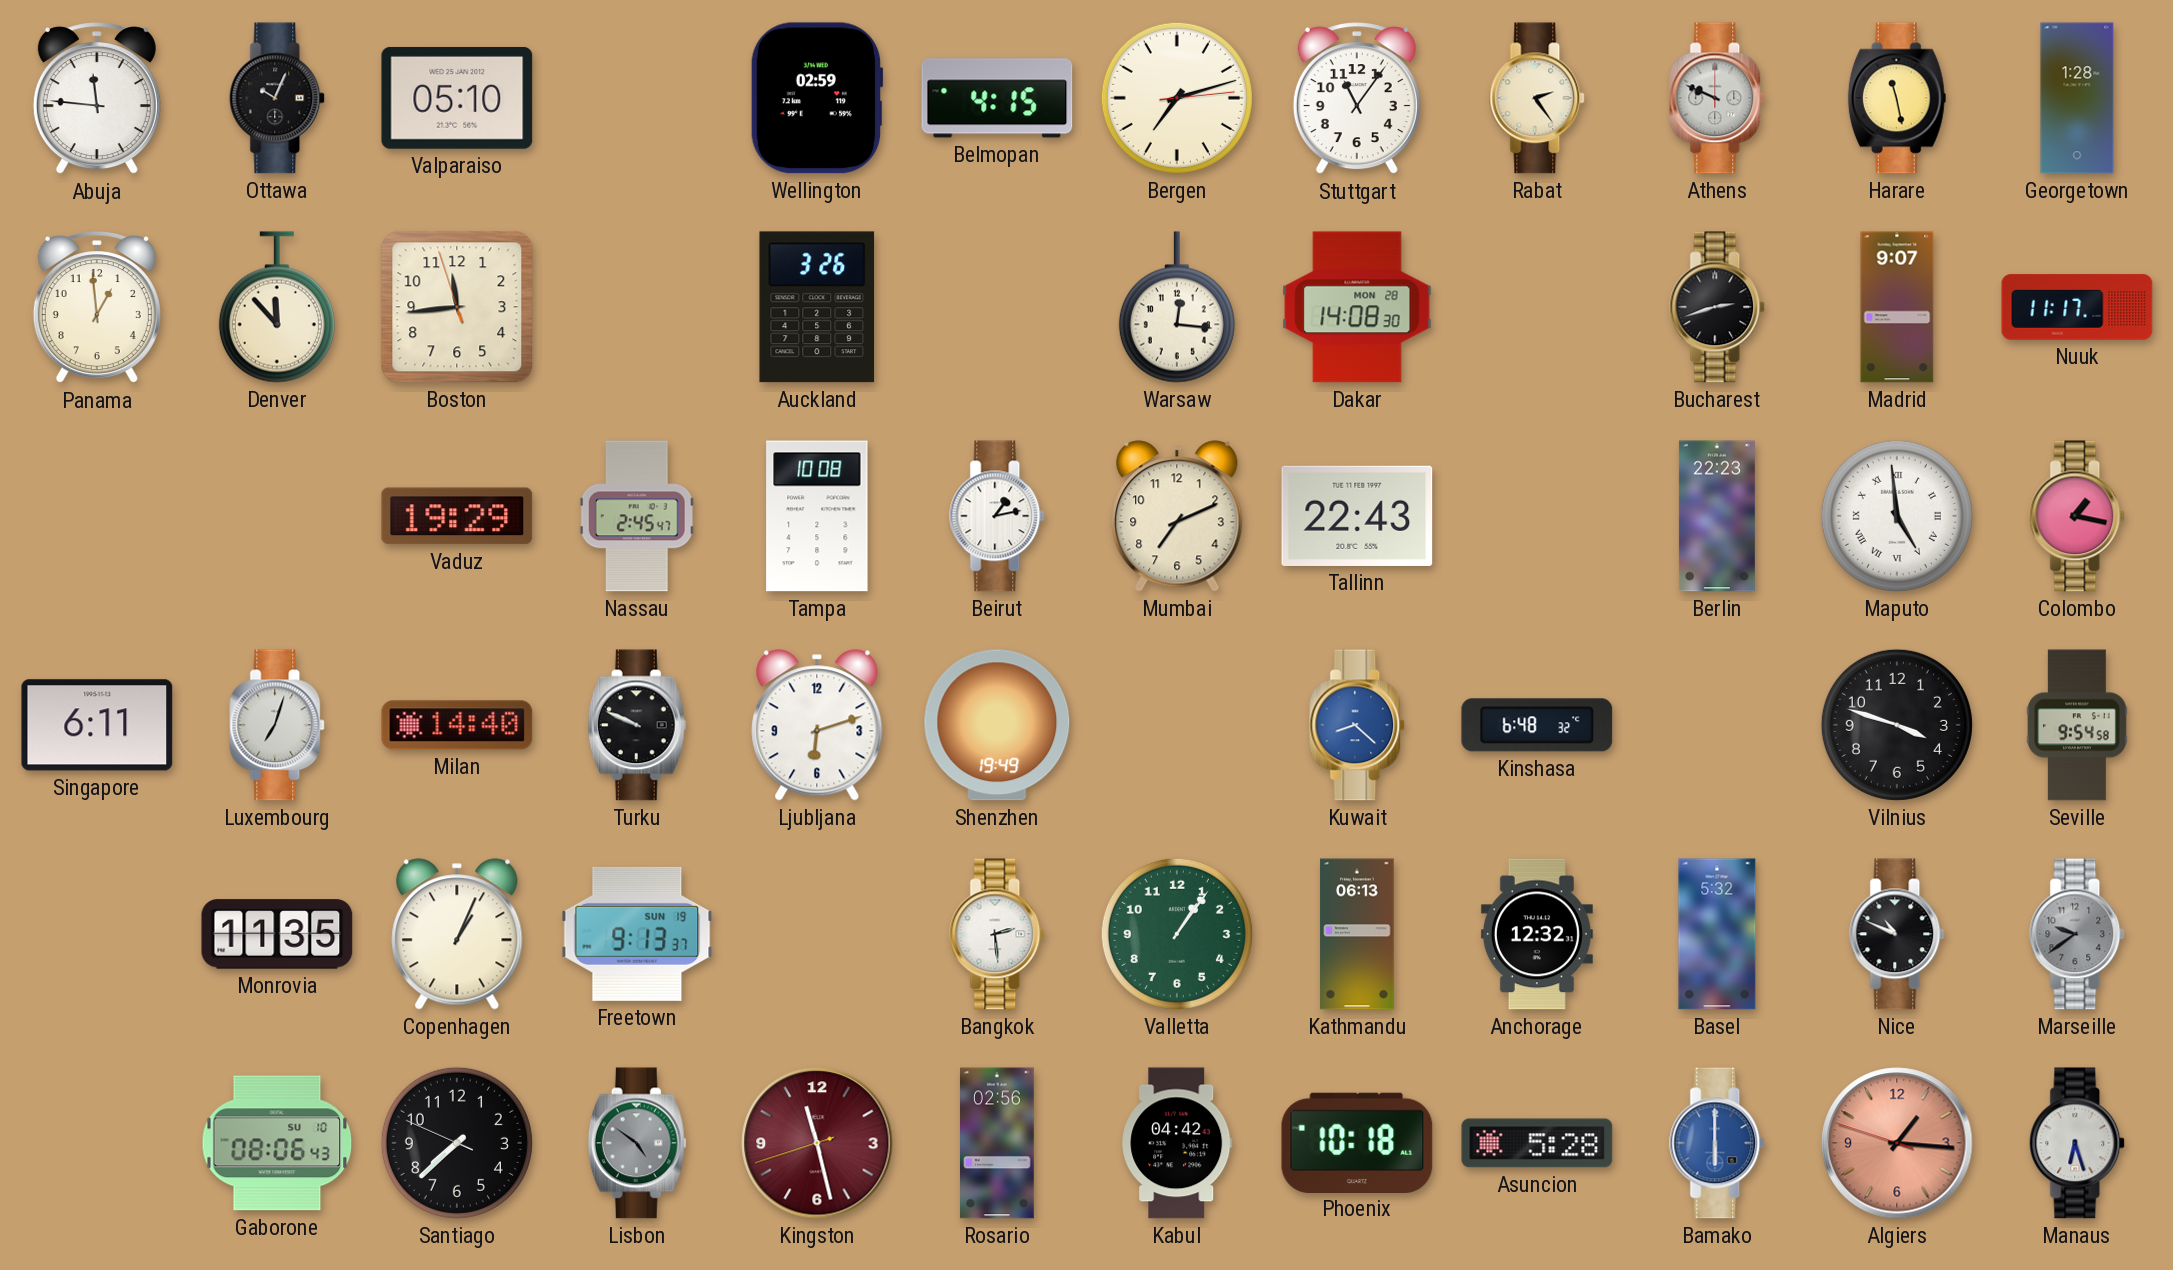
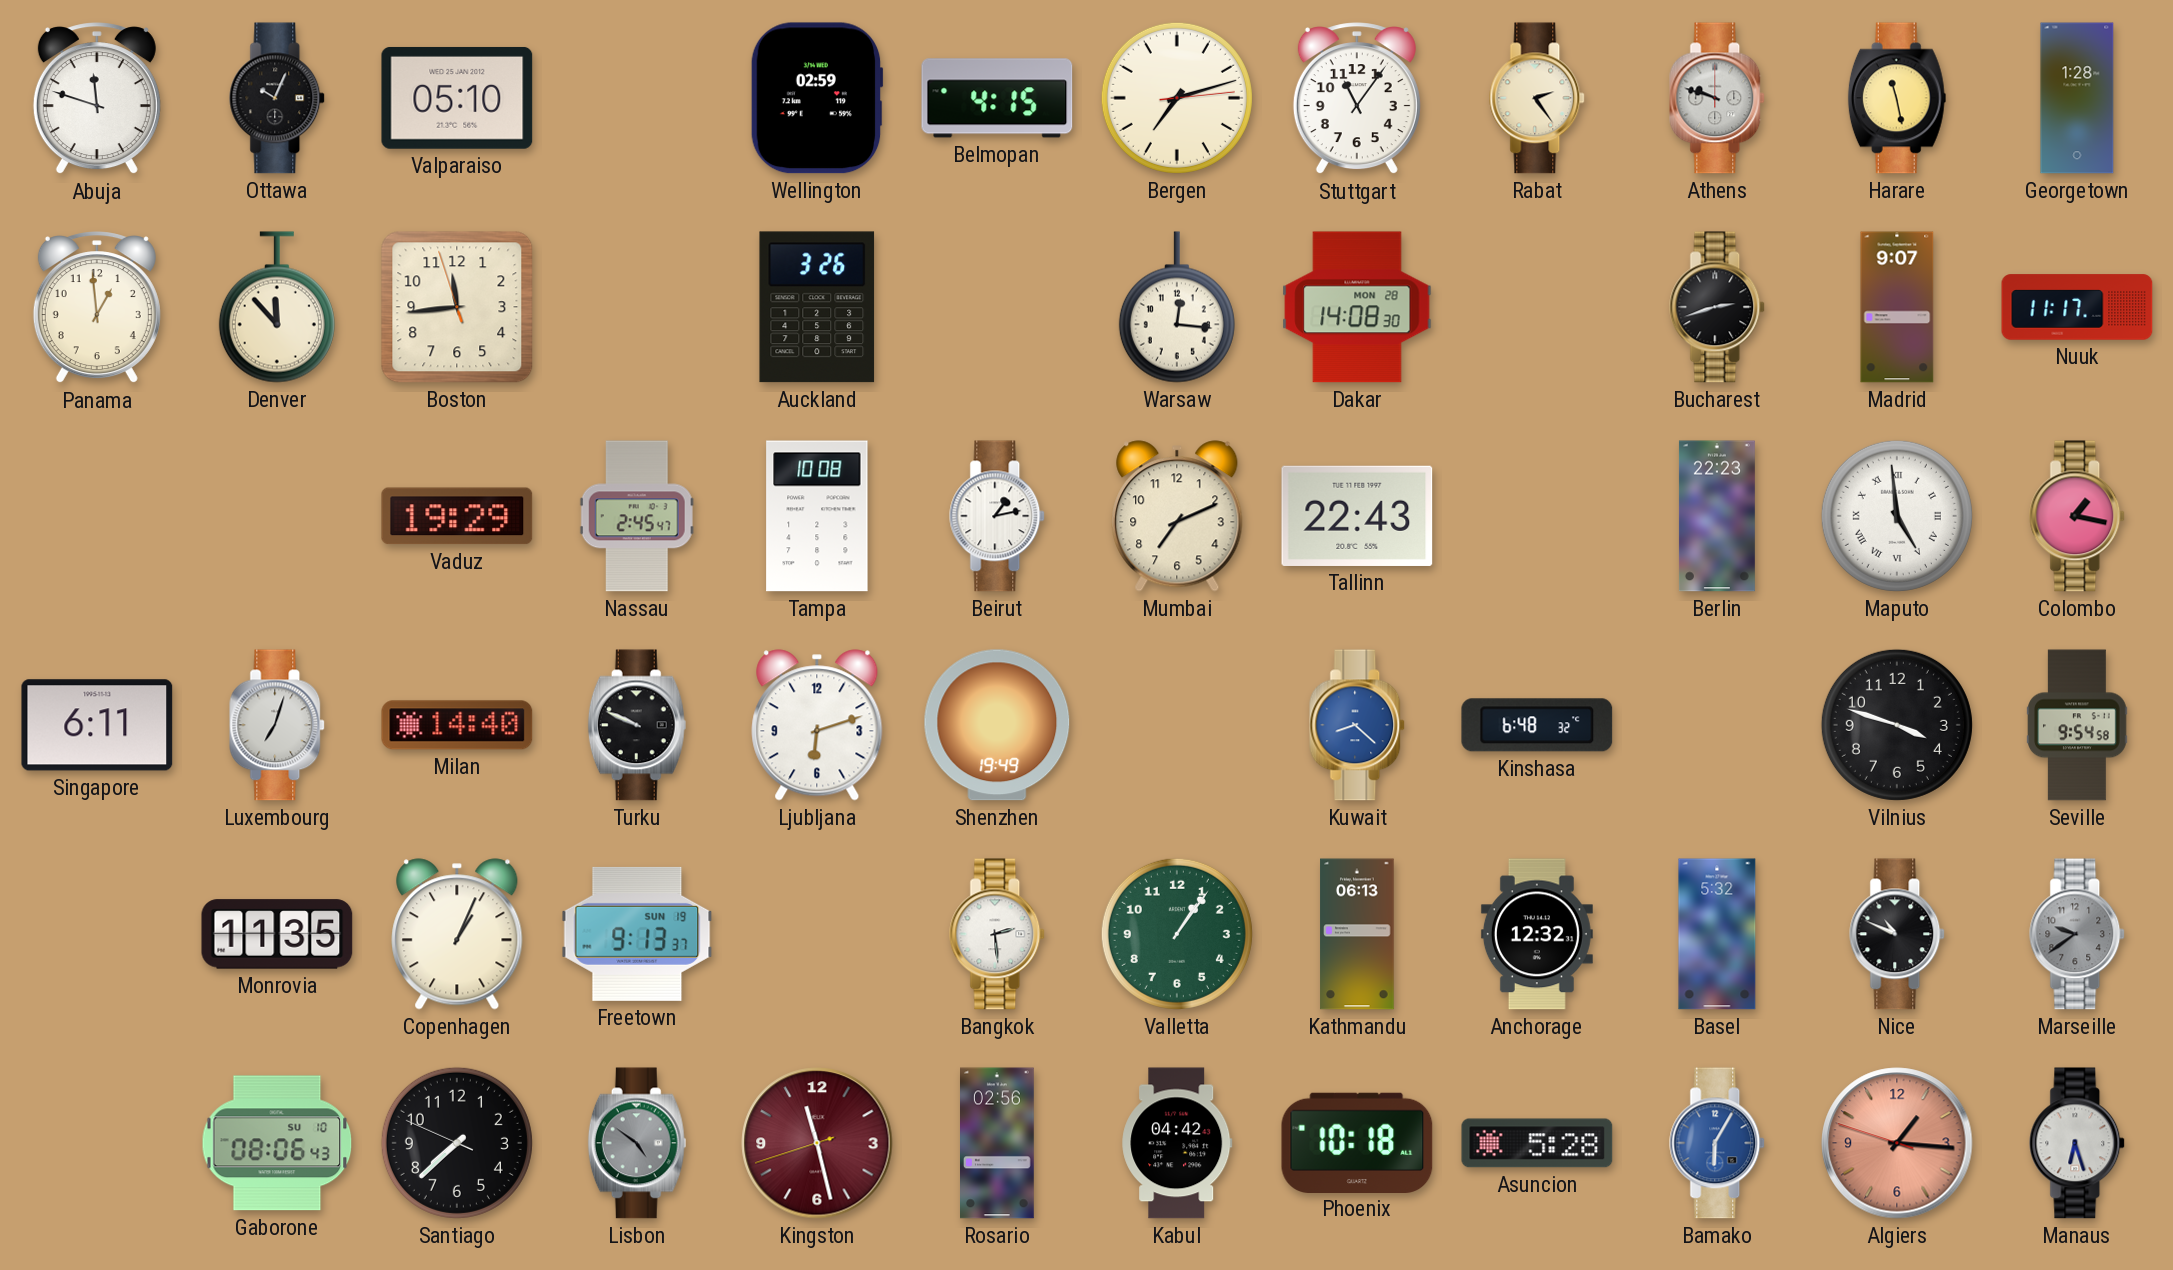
Abuja: 11:46 -> 11:48 (97, 99)
Athens: 9:49 -> 9:48 (1718, 98)
Bamako: 6:00 -> 6:05 (1718, 1143)
